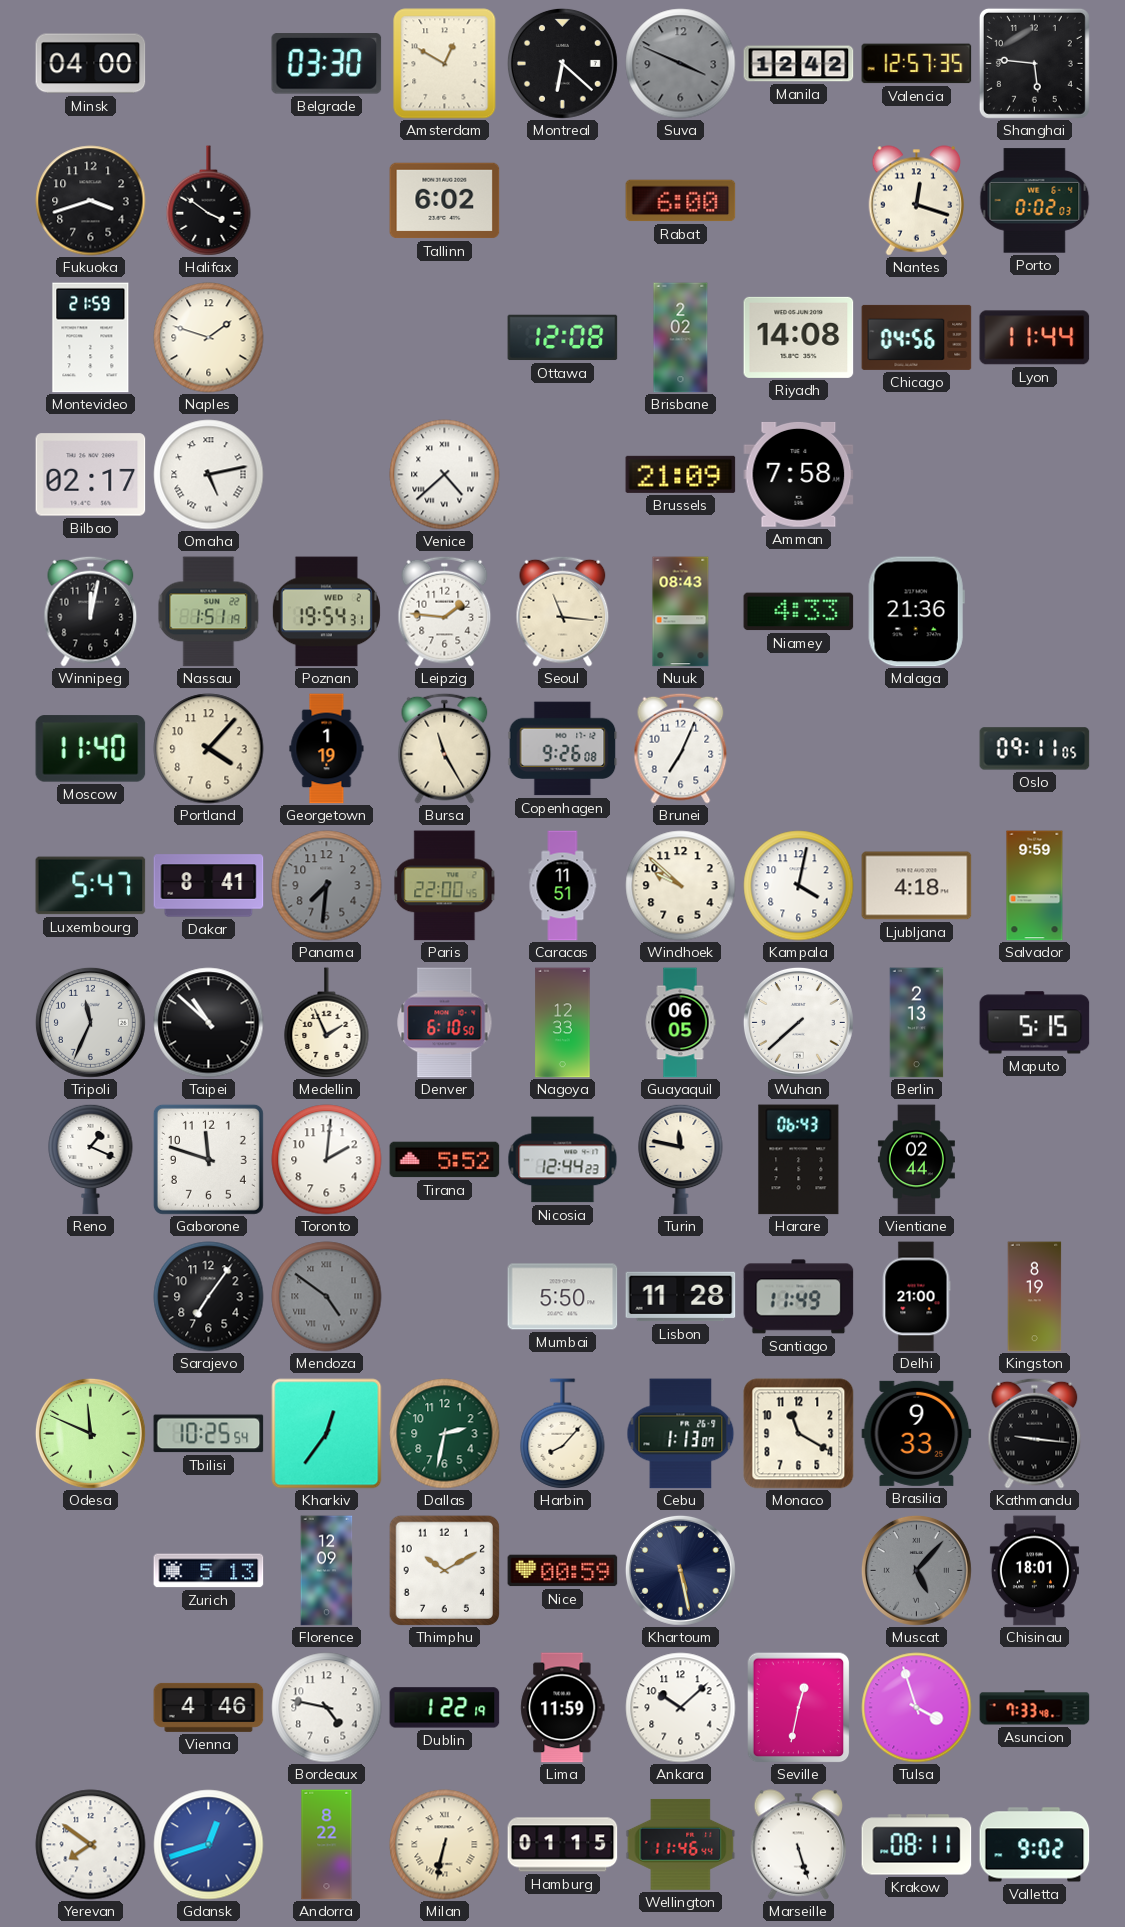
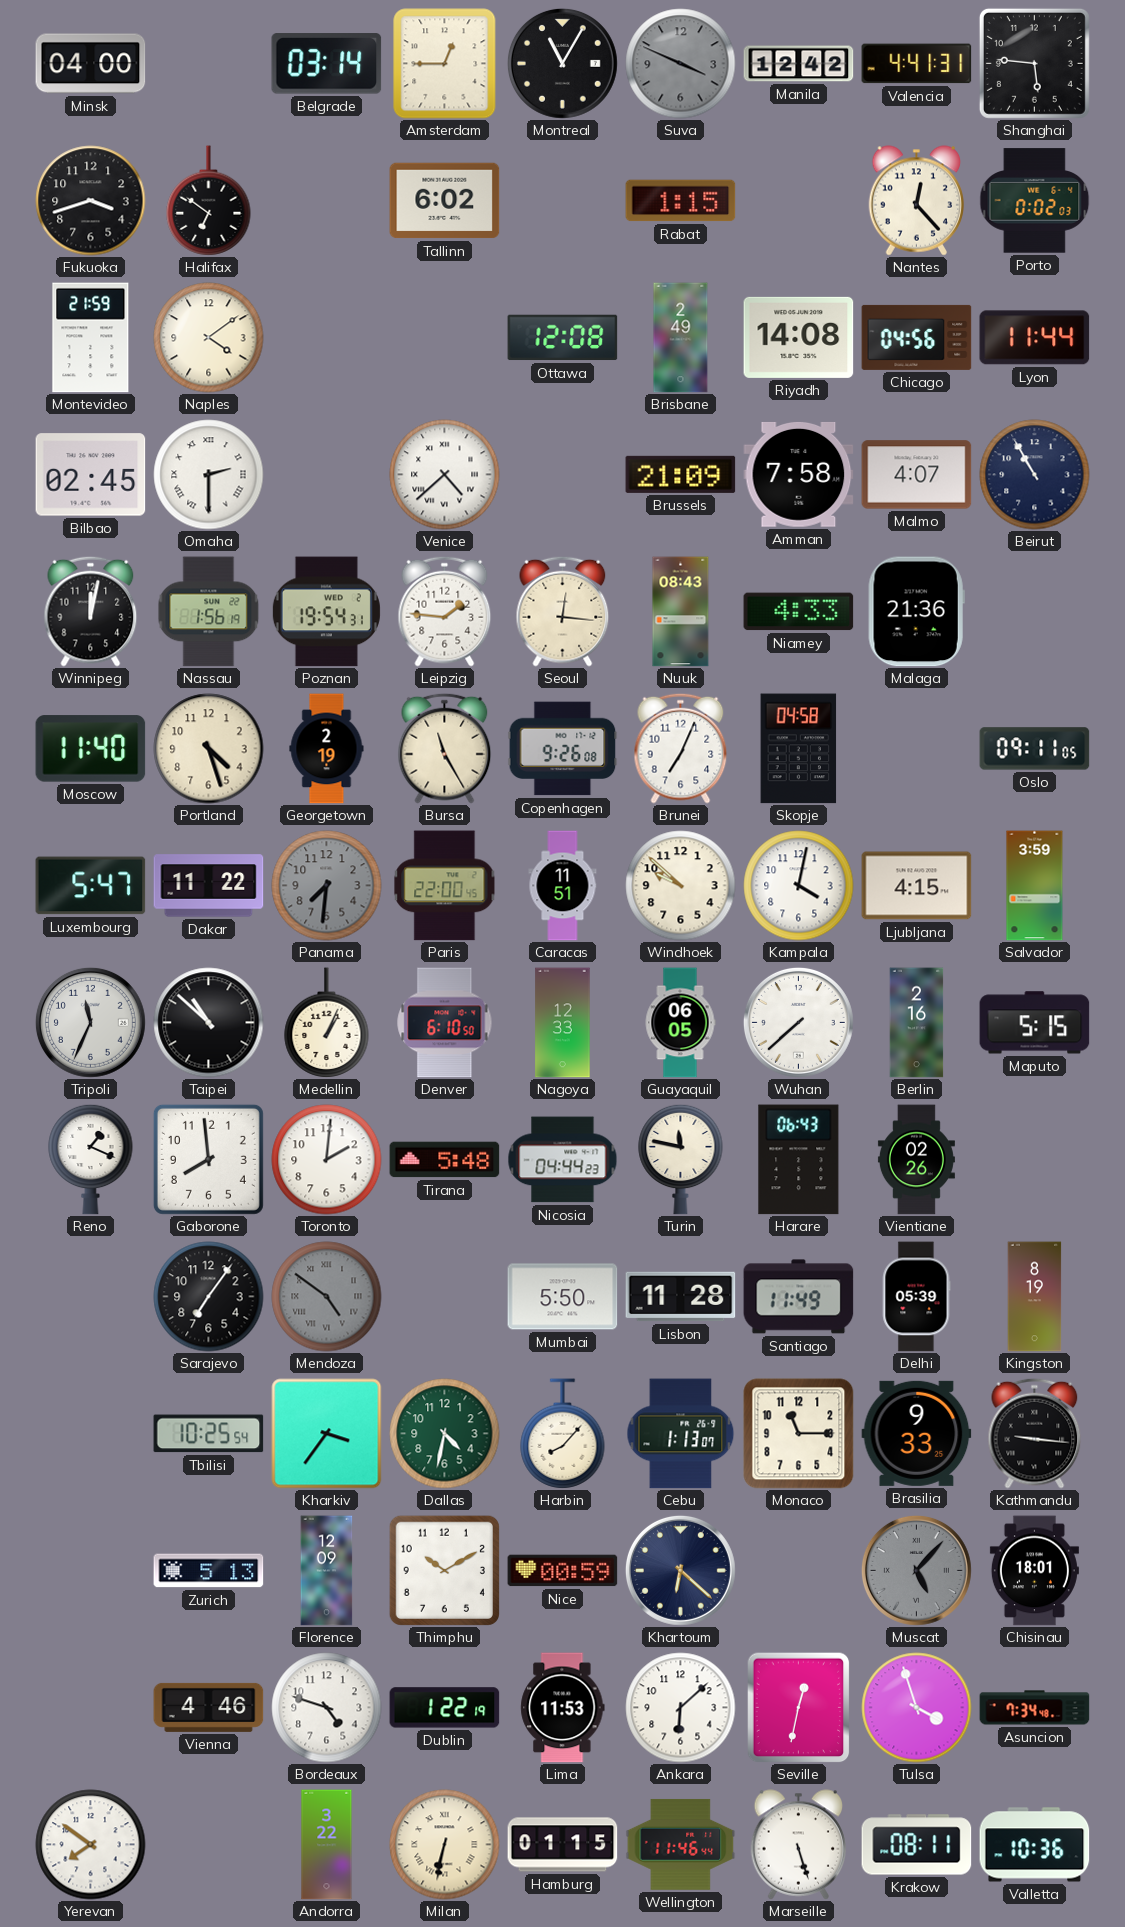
Belgrade: 03:30 -> 03:14 (327, 64)
Amsterdam: 12:50 -> 12:45 (445, 64)
Montreal: 6:22 -> 11:05 (562, 63)
Valencia: 12:57 -> 4:41 (917, 64)
Halifax: 3:51 -> 6:51 (209, 201)
Rabat: 6:00 -> 1:15 (681, 201)
Nantes: 12:18 -> 12:23 (917, 201)
Naples: 1:48 -> 4:09 (209, 338)
Brisbane: 2:02 -> 2:49 (681, 338)
Bilbao: 02:17 -> 02:45 (91, 475)
Omaha: 5:13 -> 2:30 (209, 475)
Malmo: none -> 4:07 (917, 475)
Beirut: none -> 10:55 (1035, 475)
Nassau: 1:51 -> 1:56 (209, 612)
Seoul: 11:16 -> 12:16 (563, 611)
Portland: 4:07 -> 4:27 (209, 749)
Georgetown: 1:19 -> 2:19 (327, 749)
Skopje: none -> 04:58 (799, 749)
Dakar: 8:41 -> 11:22 (209, 886)
Ljubljana: 4:18 -> 4:15 (917, 886)
Salvador: 9:59 -> 3:59 (1035, 886)
Medellin: 1:56 -> 1:04 (327, 1023)
Berlin: 2:13 -> 2:16 (917, 1023)
Gaborone: 11:48 -> 7:59 (208, 1159)
Tirana: 5:52 -> 5:48 (445, 1160)
Nicosia: 12:44 -> 04:44 (563, 1160)
Vientiane: 02:44 -> 02:26 (916, 1160)
Delhi: 21:00 -> 05:39 (916, 1297)
Odesa: 11:49 -> none (90, 1433)
Kharkiv: 12:36 -> 3:36 (327, 1434)
Dallas: 2:32 -> 4:32 (445, 1434)
Monaco: 11:20 -> 11:15 (799, 1434)
Khartoum: 5:28 -> 6:22 (680, 1570)
Bordeaux: 4:47 -> 4:48 (327, 1708)
Lima: 11:59 -> 11:53 (563, 1708)
Ankara: 10:08 -> 6:08 (681, 1708)
Asuncion: 7:33 -> 7:34 (1035, 1708)
Gdansk: 12:42 -> none (209, 1845)
Andorra: 8:22 -> 3:22 (327, 1845)
Valletta: 9:02 -> 10:36 (1035, 1845)
